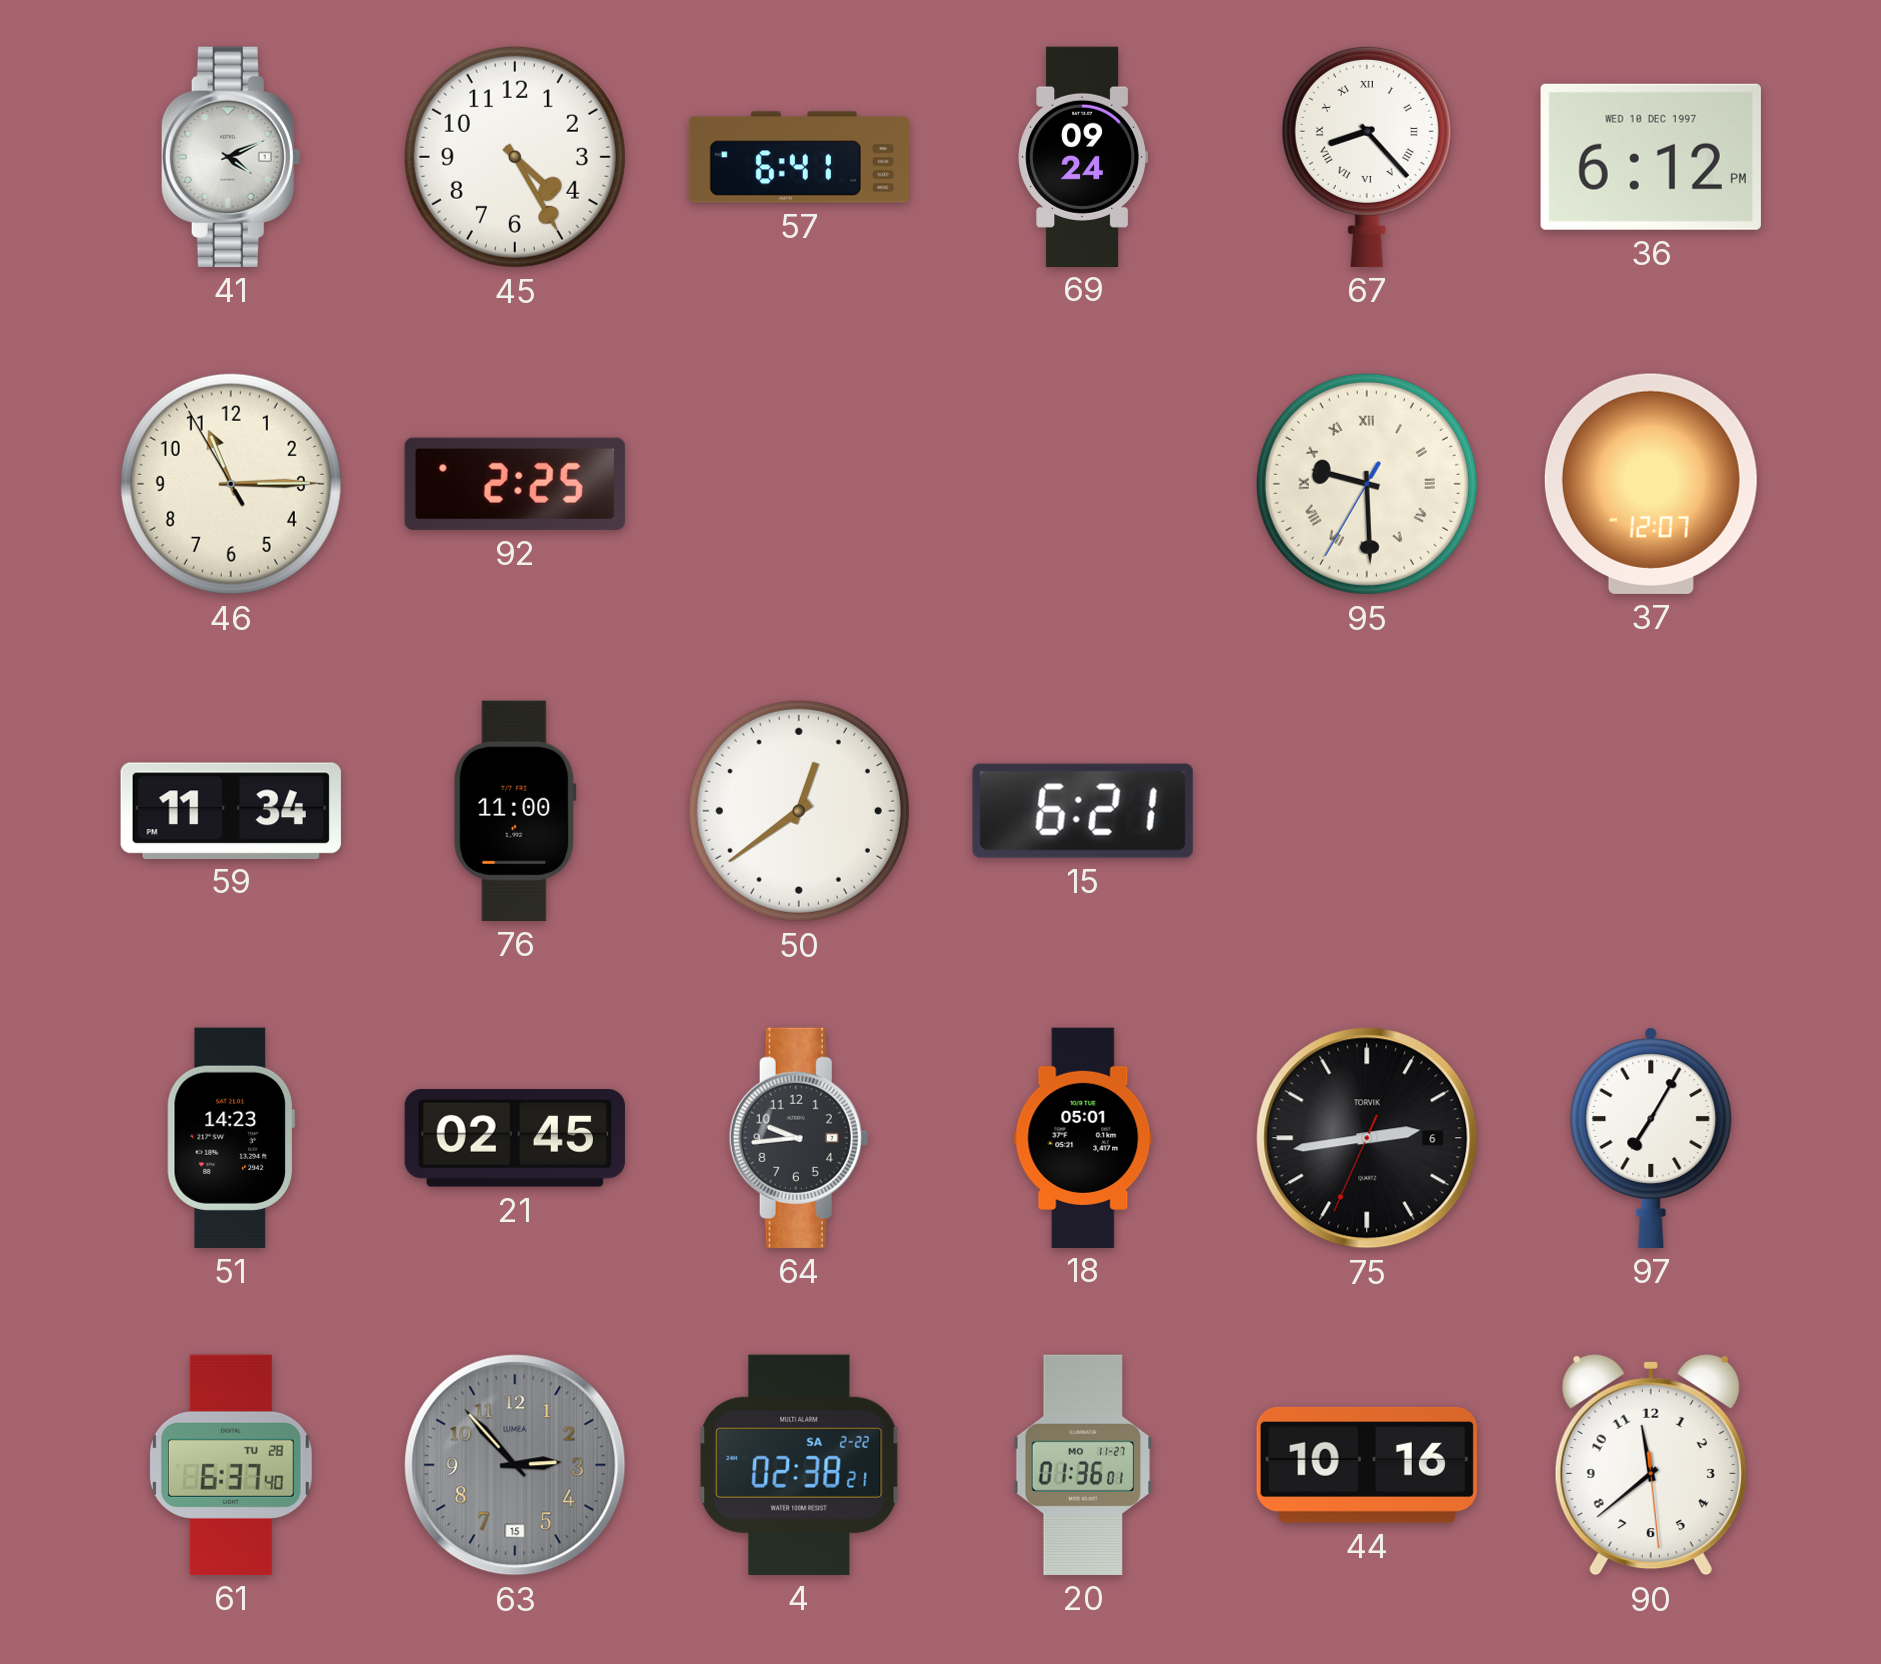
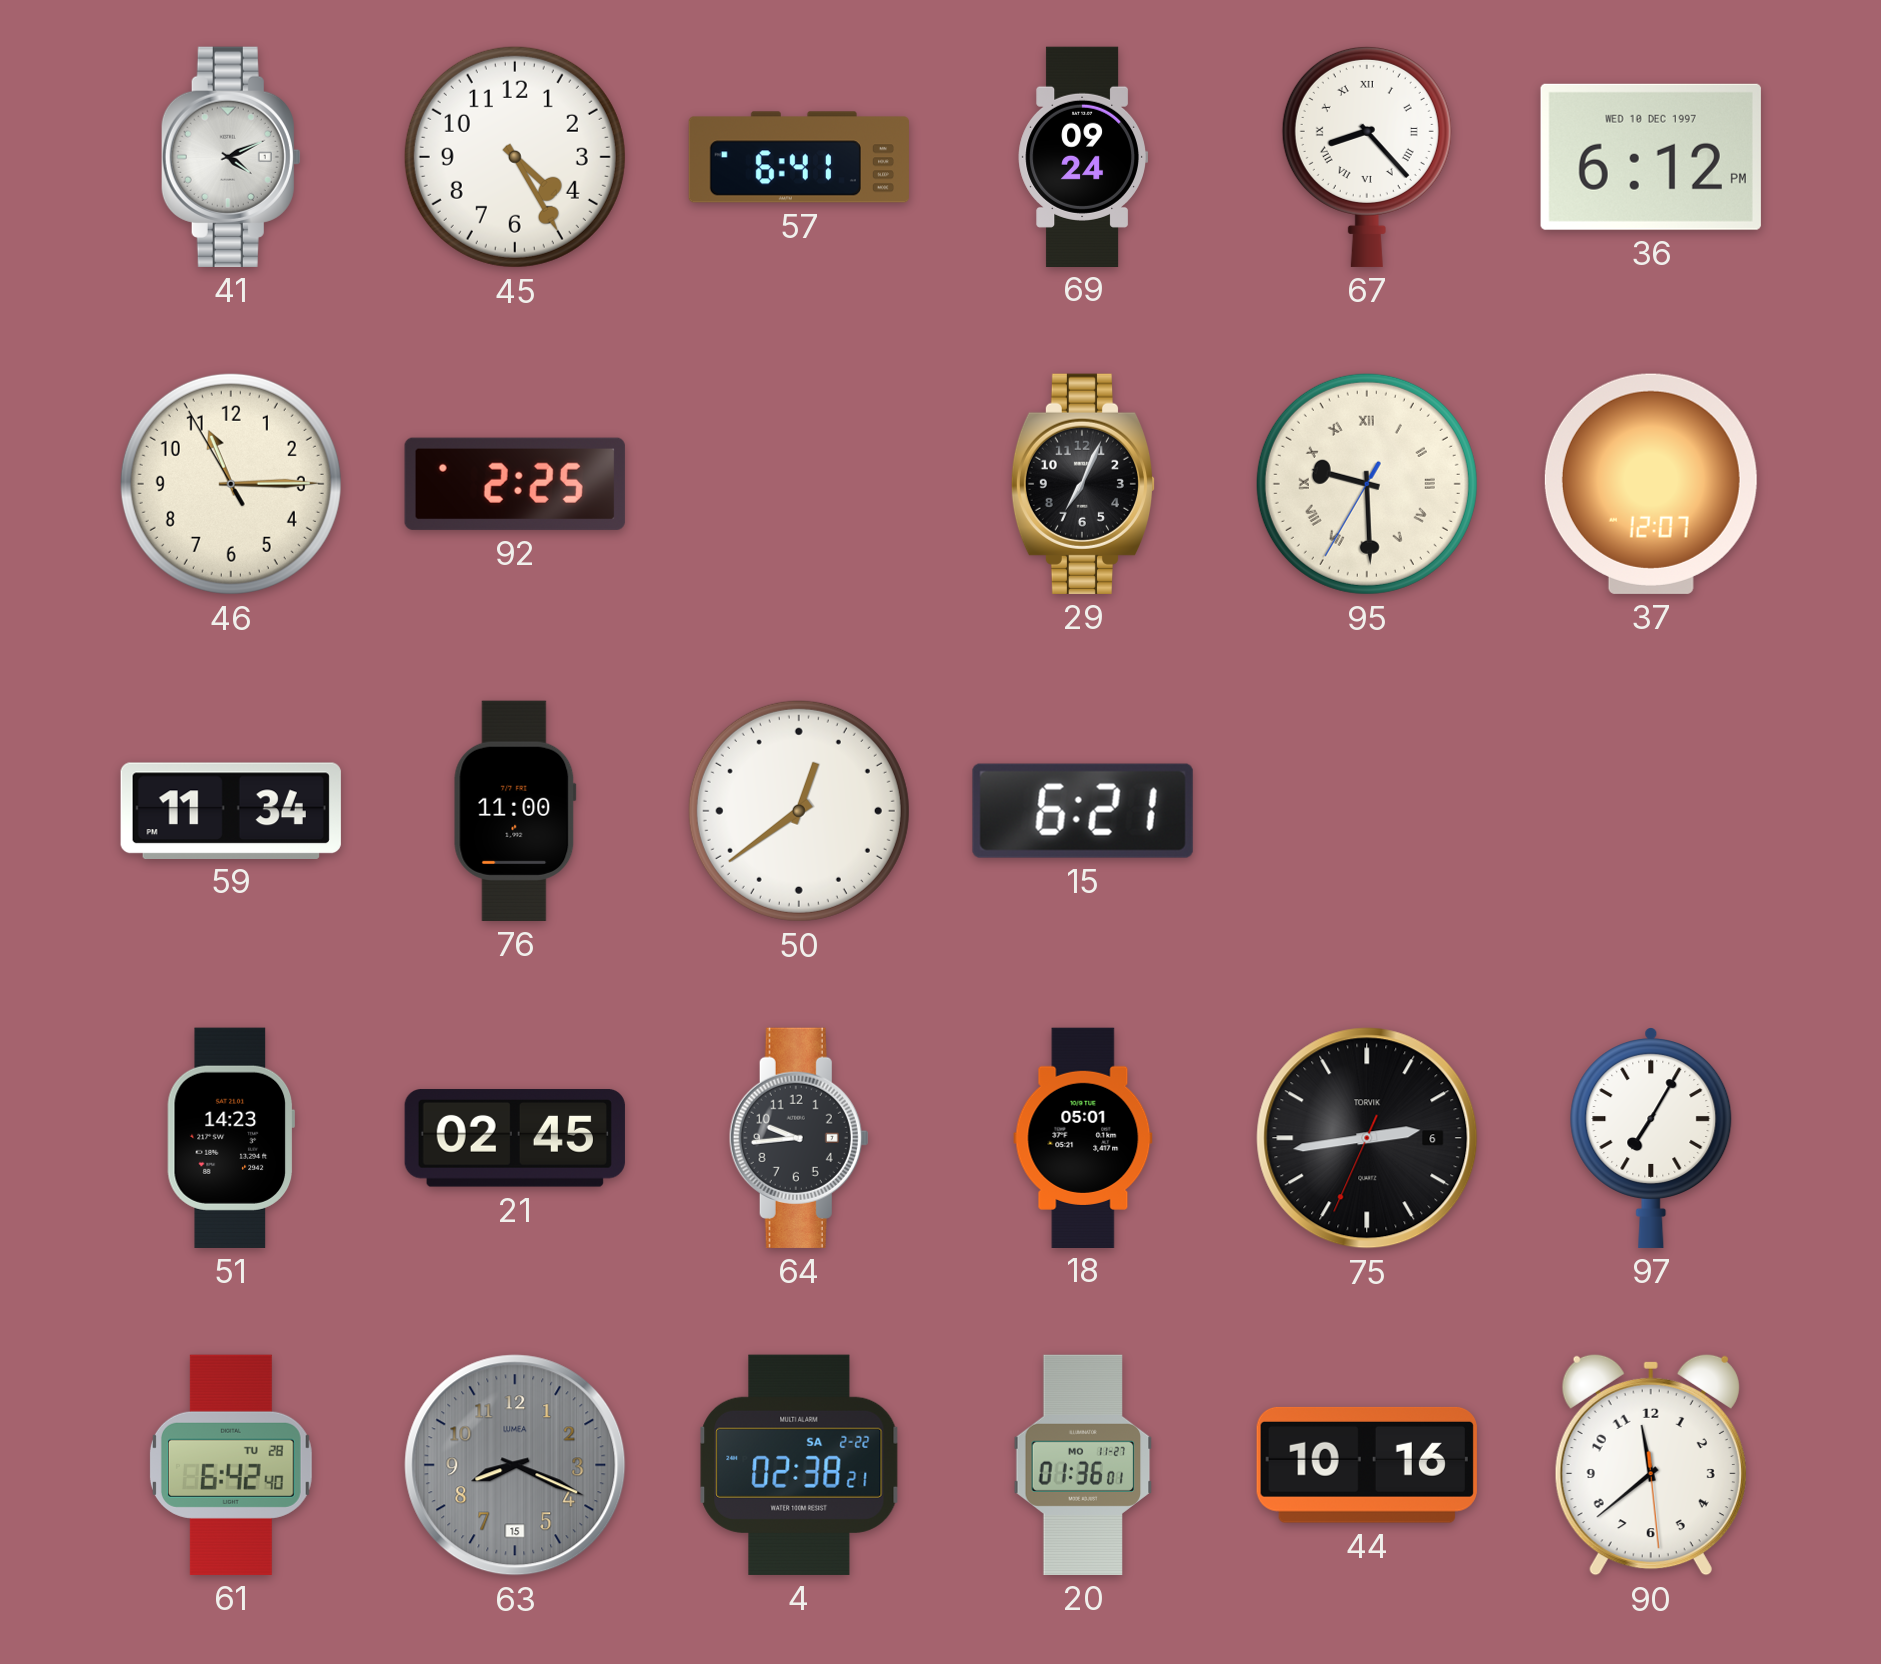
29: none -> 7:04 (1083, 484)
61: 6:37 -> 6:42 (231, 1465)
63: 2:53 -> 8:19 (515, 1465)
